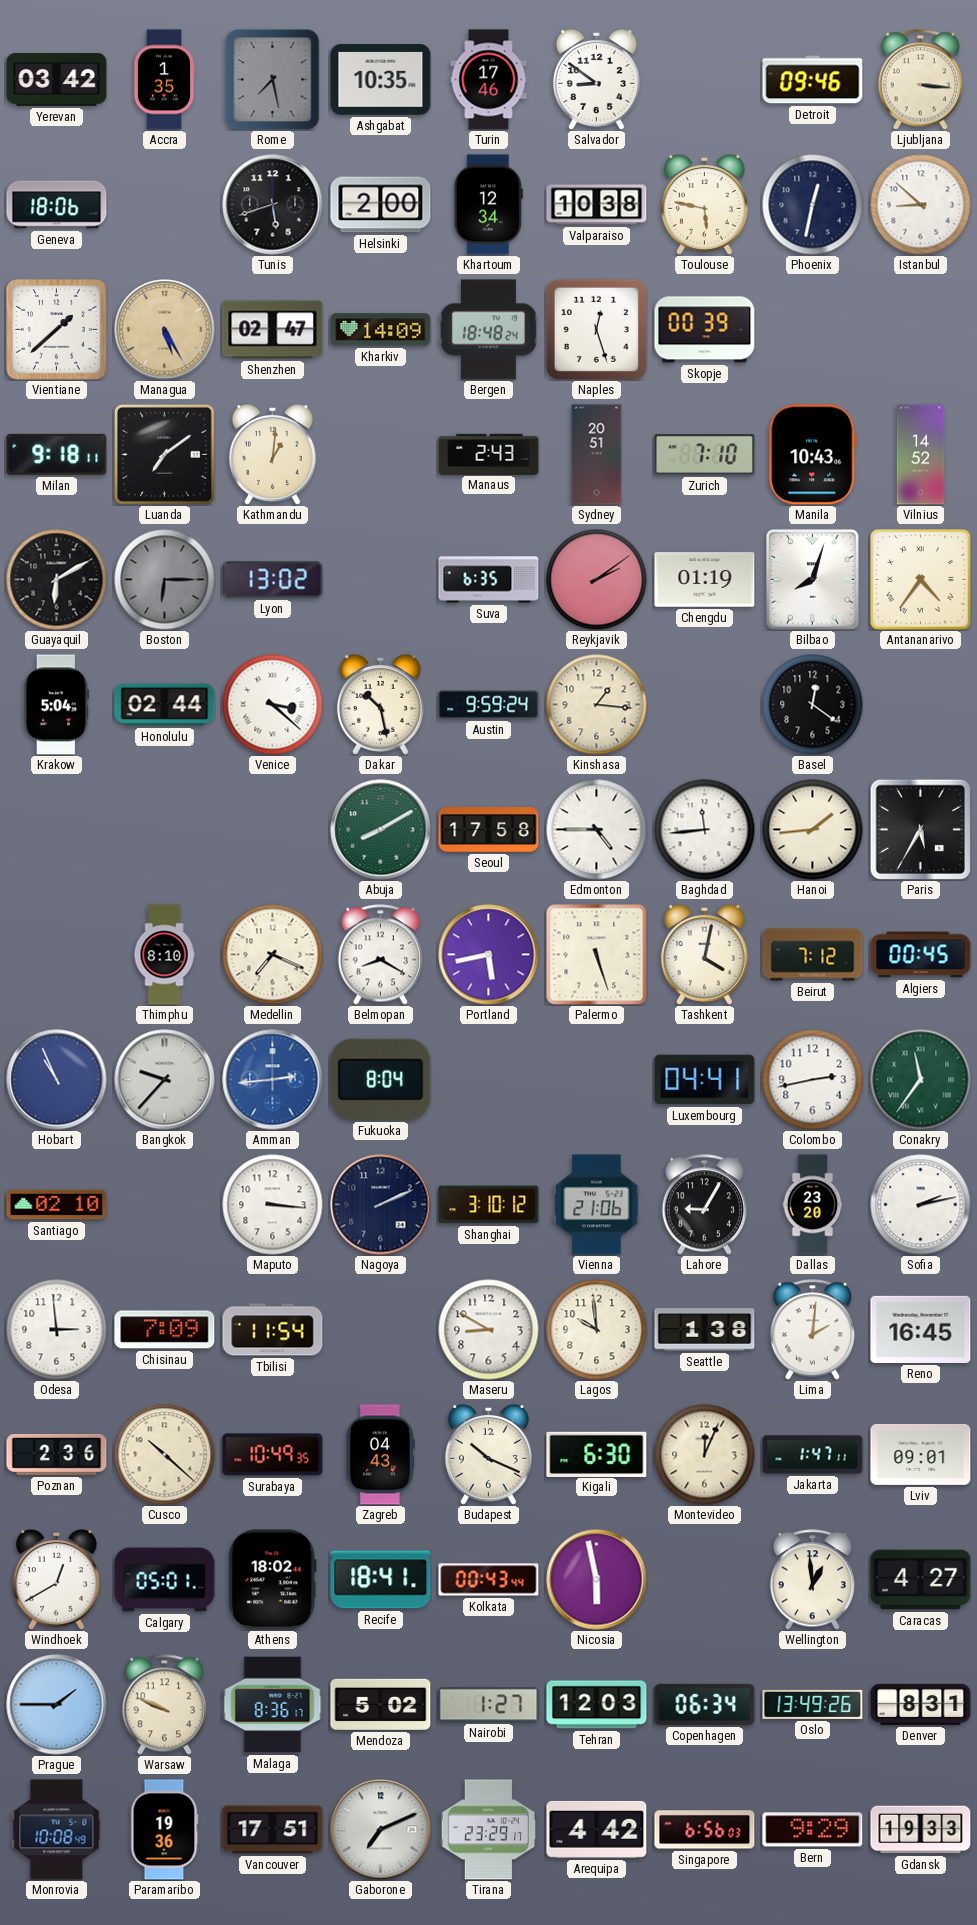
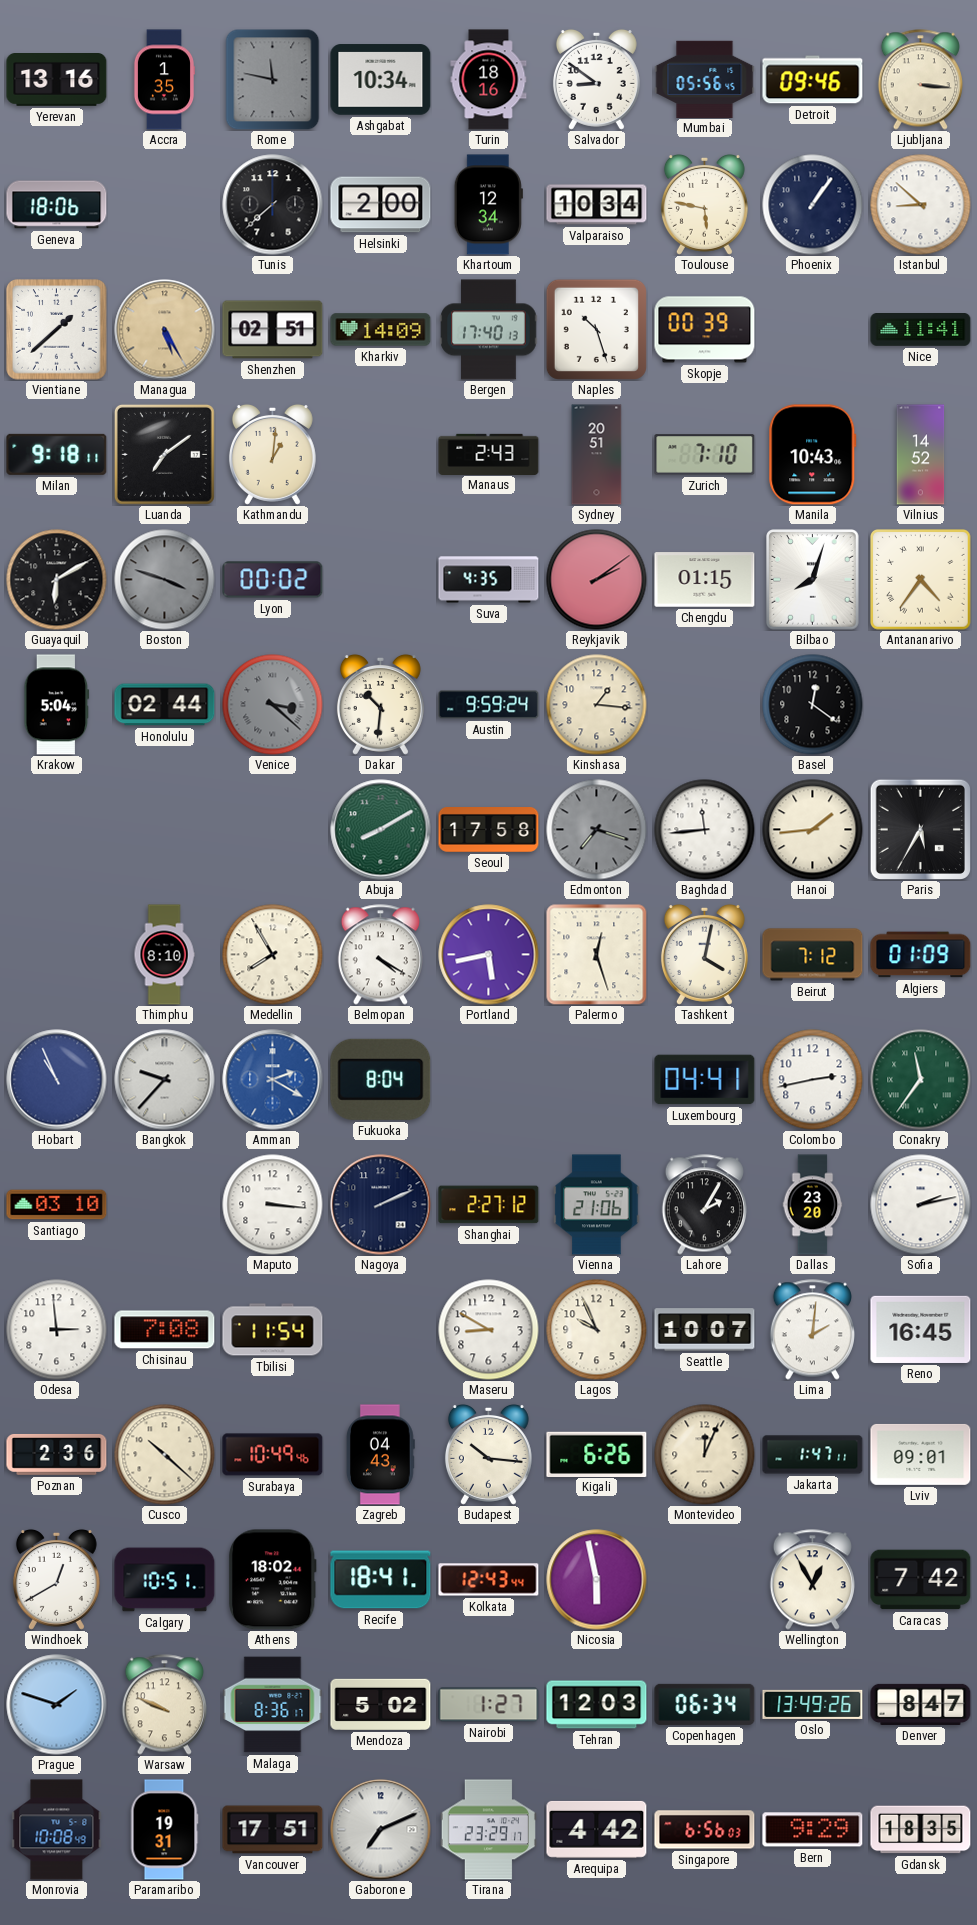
Yerevan: 03:42 -> 13:16 (57, 80)
Rome: 7:28 -> 11:47 (273, 79)
Ashgabat: 10:35 -> 10:34 (381, 80)
Turin: 17:46 -> 18:16 (489, 80)
Mumbai: none -> 05:56 (705, 79)
Tunis: 5:42 -> 7:38 (273, 205)
Valparaiso: 10:38 -> 10:34 (597, 205)
Phoenix: 12:32 -> 1:06 (813, 205)
Shenzhen: 02:47 -> 02:51 (273, 330)
Bergen: 18:48 -> 17:40 (489, 330)
Naples: 12:27 -> 10:27 (596, 329)
Nice: none -> 11:41 (921, 330)
Boston: 6:15 -> 3:48 (165, 580)
Lyon: 13:02 -> 00:02 (273, 580)
Suva: 6:35 -> 4:35 (489, 580)
Chengdu: 01:19 -> 01:15 (705, 580)
Venice dial: white -> grey (273, 705)
Dakar: 10:28 -> 10:31 (380, 704)
Edmonton: 4:45 -> 7:18 (597, 830)
Edmonton dial: white -> grey (597, 830)
Medellin: 7:19 -> 7:55 (273, 955)
Belmopan: 8:20 -> 4:20 (380, 955)
Palermo: 5:27 -> 12:27 (597, 955)
Algiers: 00:45 -> 01:09 (921, 955)
Amman: 2:44 -> 2:20 (273, 1080)
Santiago: 02:10 -> 03:10 (57, 1205)
Shanghai: 3:10 -> 2:27 (489, 1205)
Lahore: 9:05 -> 2:05 (704, 1205)
Chisinau: 7:09 -> 7:08 (165, 1330)
Lagos: 9:59 -> 9:56 (597, 1330)
Seattle: 1:38 -> 10:07 (705, 1330)
Surabaya: 10:49:35 -> 10:49:46 (273, 1455)
Budapest: 10:19 -> 10:16 (488, 1454)
Kigali: 6:30 -> 6:26 (597, 1454)
Calgary: 05:01 -> 10:51 (165, 1580)
Kolkata: 00:43 -> 12:43 (489, 1580)
Wellington: 12:59 -> 12:55 (812, 1580)
Caracas: 4:27 -> 7:42 (921, 1580)
Prague: 1:45 -> 1:48 (57, 1705)
Denver: 8:31 -> 8:47 (921, 1704)
Paramaribo: 19:36 -> 19:31 (164, 1830)
Gdansk: 19:33 -> 18:35 (921, 1830)
